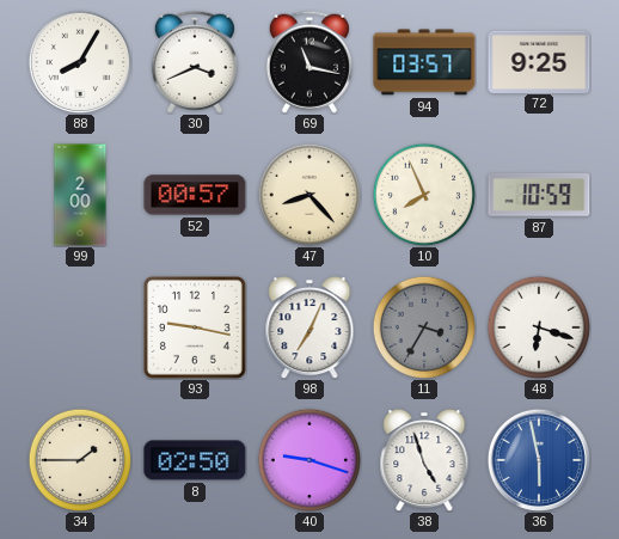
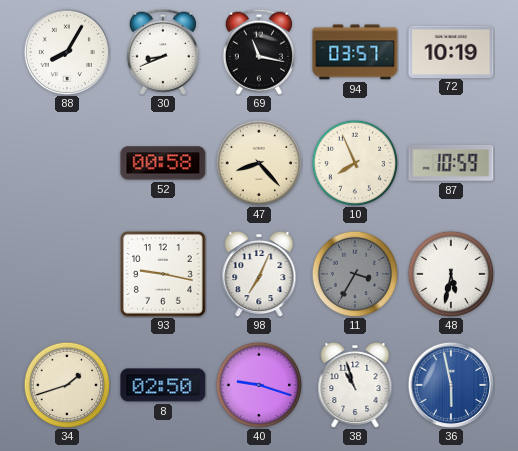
30: 3:41 -> 8:41 (163, 52)
72: 9:25 -> 10:19 (451, 51)
99: 2:00 -> none (80, 195)
52: 00:57 -> 00:58 (163, 163)
48: 6:18 -> 5:32 (450, 273)
34: 1:45 -> 1:42 (66, 384)
38: 4:57 -> 10:57 (355, 385)
